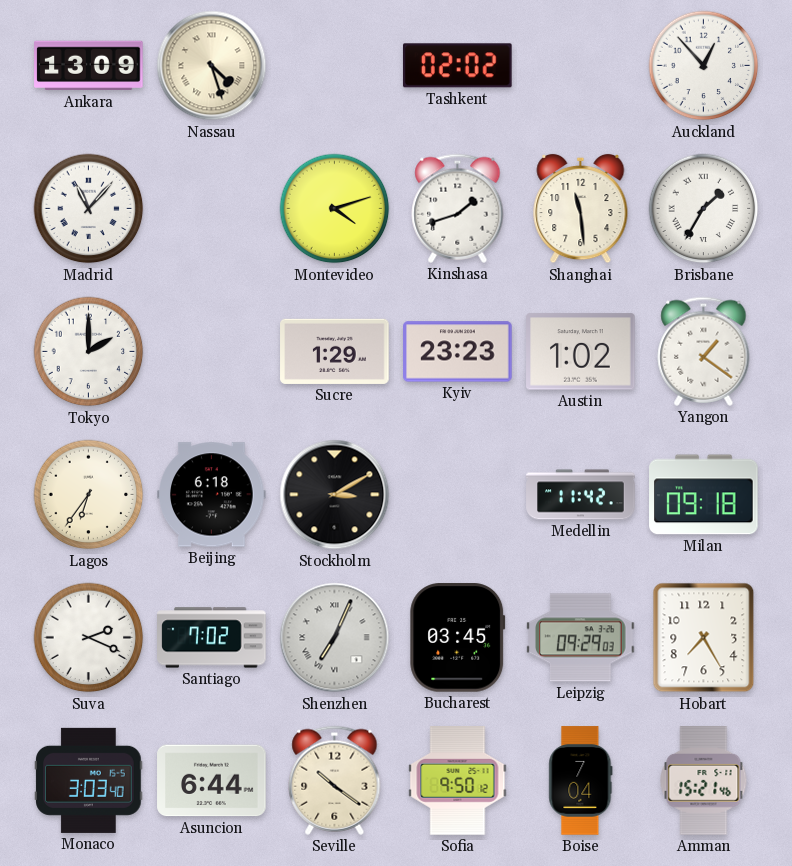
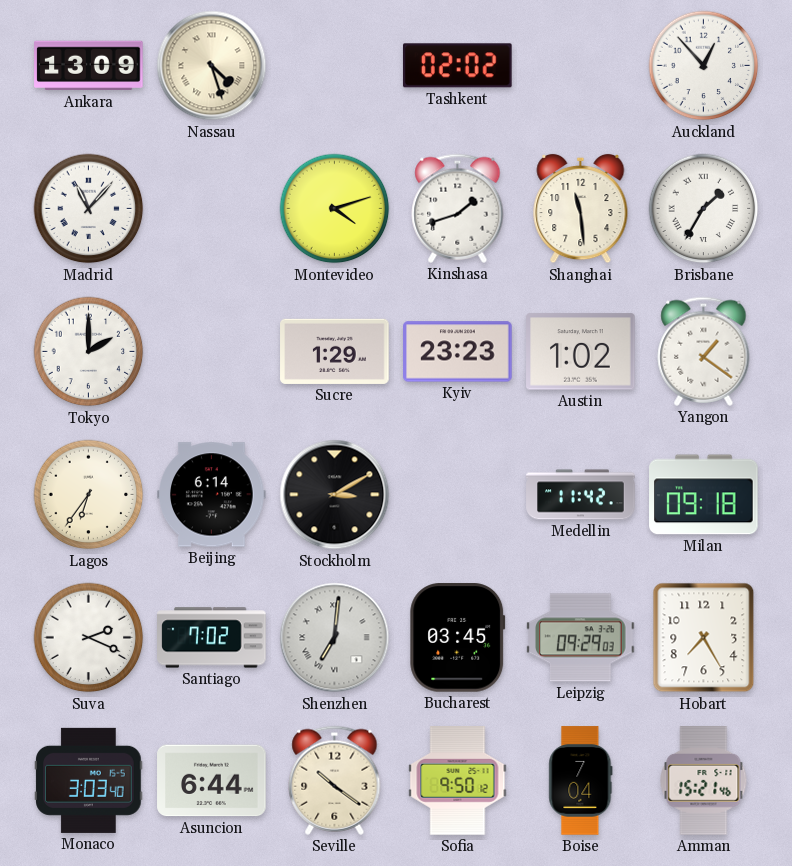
Beijing: 6:18 -> 6:14 (212, 495)
Shenzhen: 7:04 -> 7:01 (335, 638)
